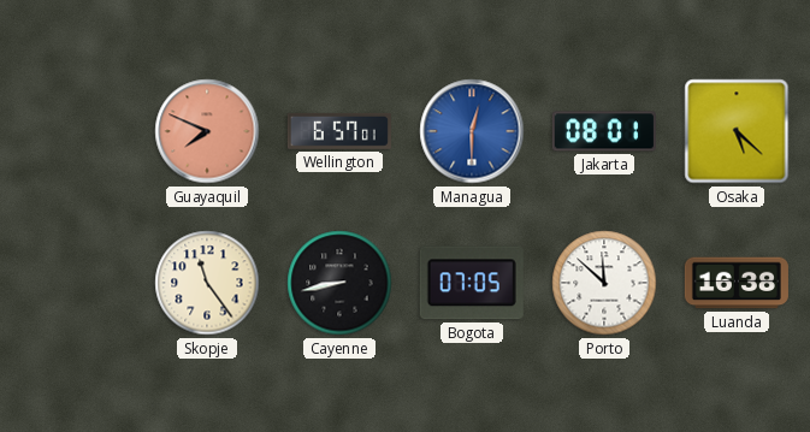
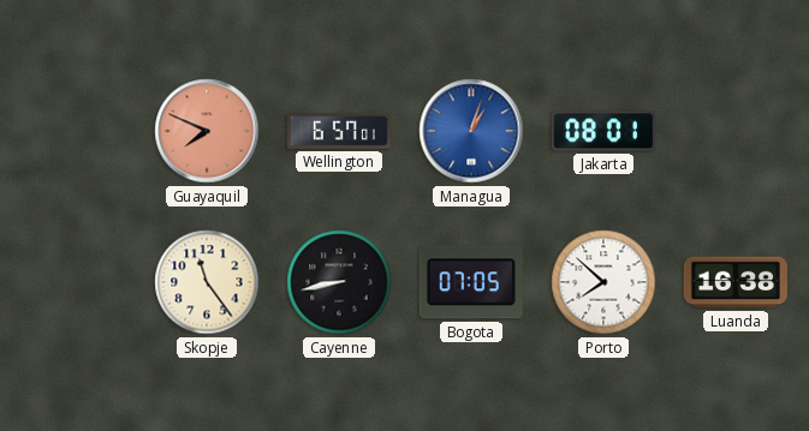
Managua: 12:30 -> 1:03 (471, 131)
Osaka: 5:22 -> none (737, 131)
Porto: 11:52 -> 7:52 (603, 282)
